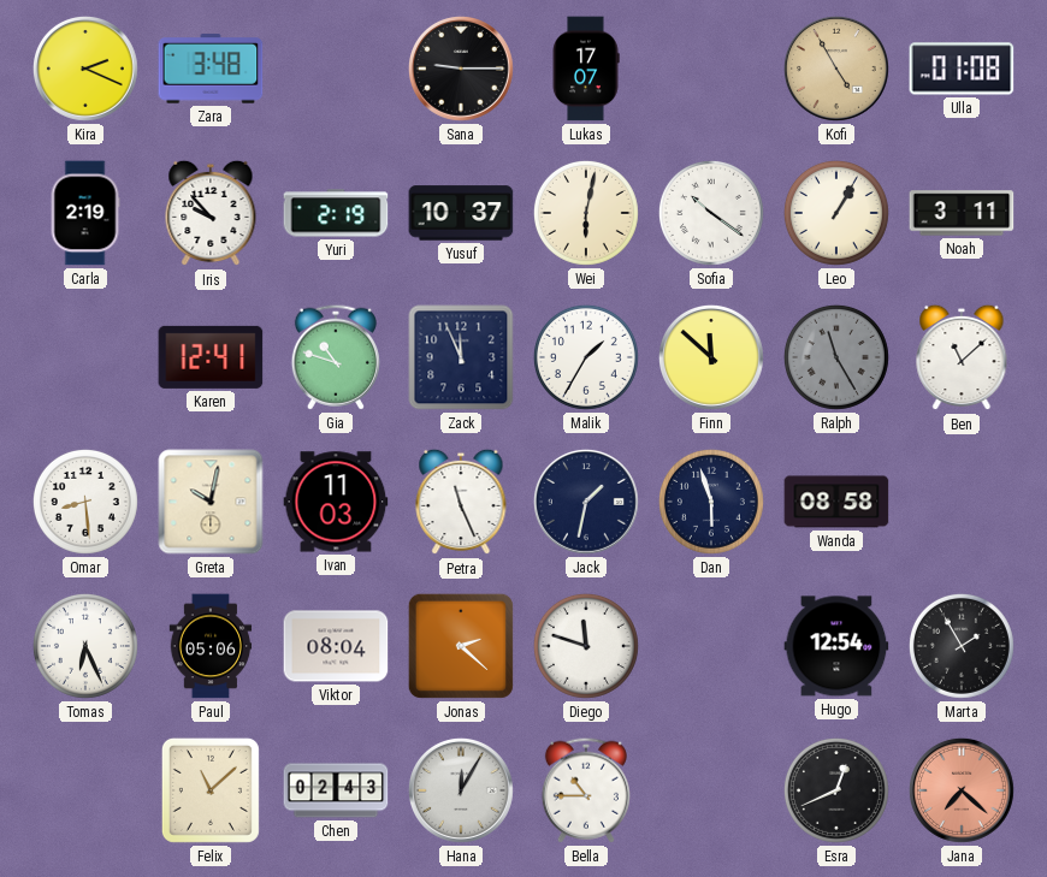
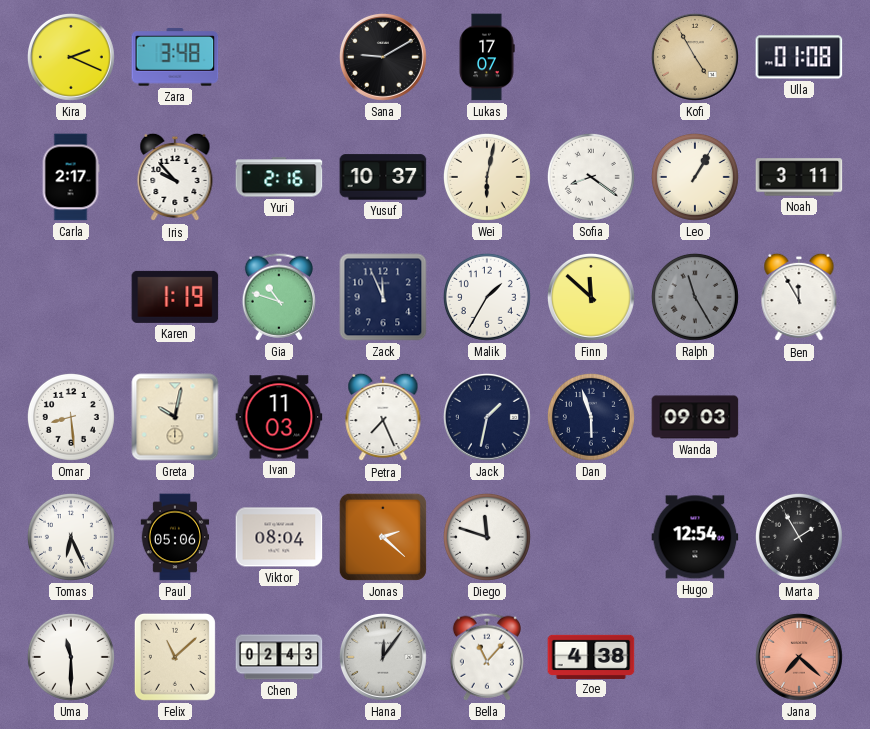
Sana: 9:15 -> 9:10 (383, 57)
Carla: 2:19 -> 2:17 (71, 177)
Yuri: 2:19 -> 2:16 (279, 177)
Sofia: 10:21 -> 8:21 (591, 177)
Karen: 12:41 -> 1:19 (175, 297)
Ben: 11:08 -> 11:55 (799, 297)
Petra: 11:26 -> 7:26 (383, 417)
Wanda: 08:58 -> 09:03 (695, 417)
Uma: none -> 11:30 (71, 657)
Hana: 12:05 -> 12:06 (383, 657)
Bella: 10:45 -> 11:07 (487, 657)
Zoe: none -> 4:38 (591, 656)
Esra: 12:41 -> none (836, 790)
